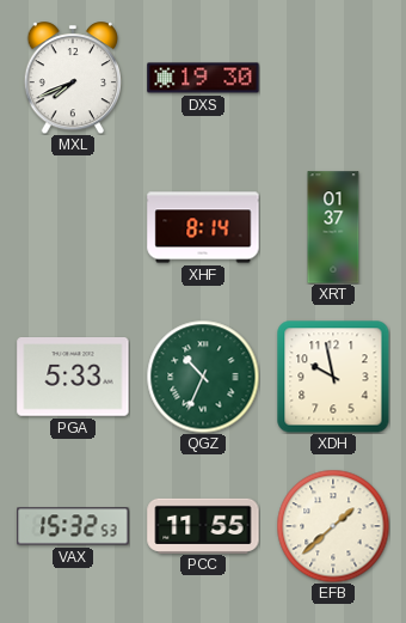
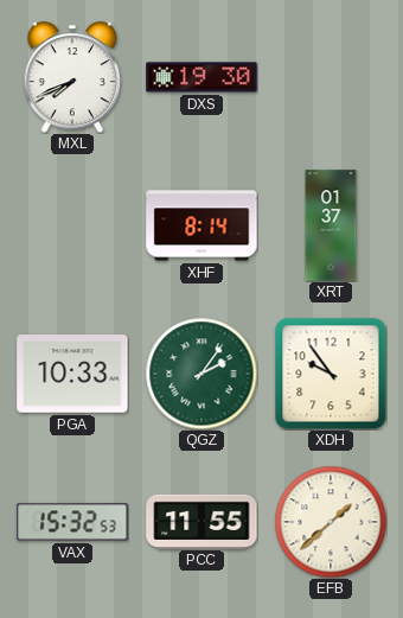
PGA: 5:33 -> 10:33 (72, 375)
QGZ: 10:34 -> 2:06 (201, 374)
XDH: 9:58 -> 9:54 (331, 374)
